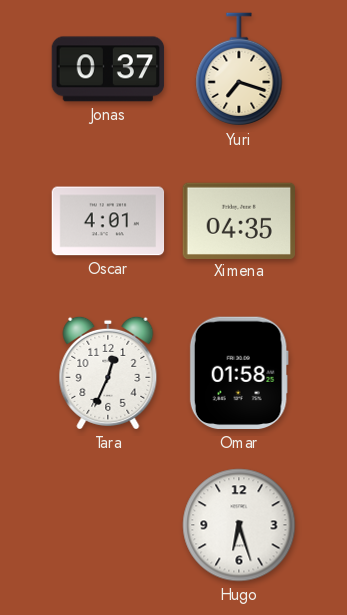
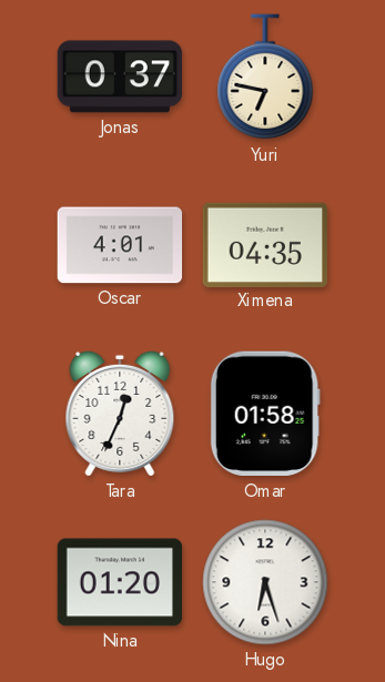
Yuri: 7:18 -> 6:47 (265, 78)
Nina: none -> 01:20 (120, 582)
